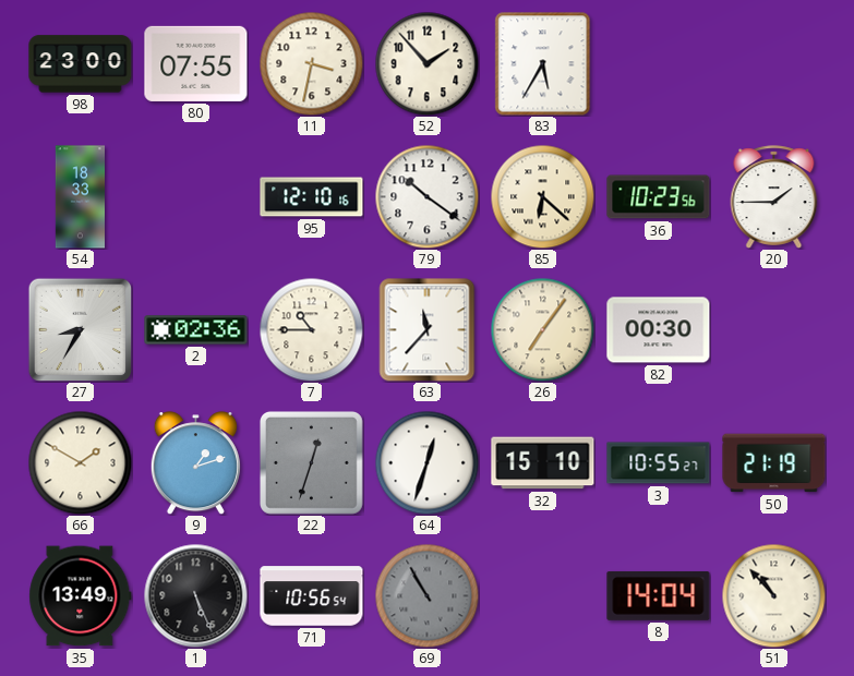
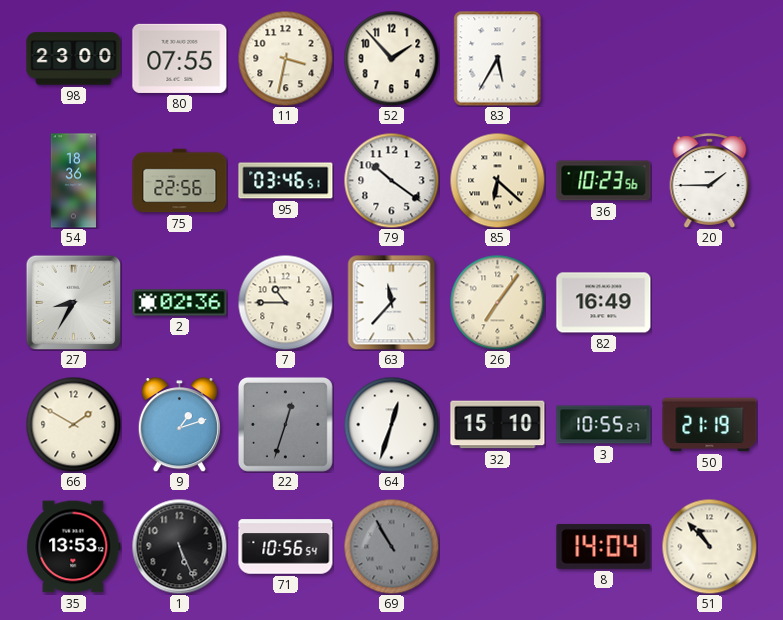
54: 18:33 -> 18:36 (73, 181)
75: none -> 22:56 (180, 181)
95: 12:10 -> 03:46 (286, 181)
82: 00:30 -> 16:49 (604, 303)
35: 13:49 -> 13:53 (74, 547)
